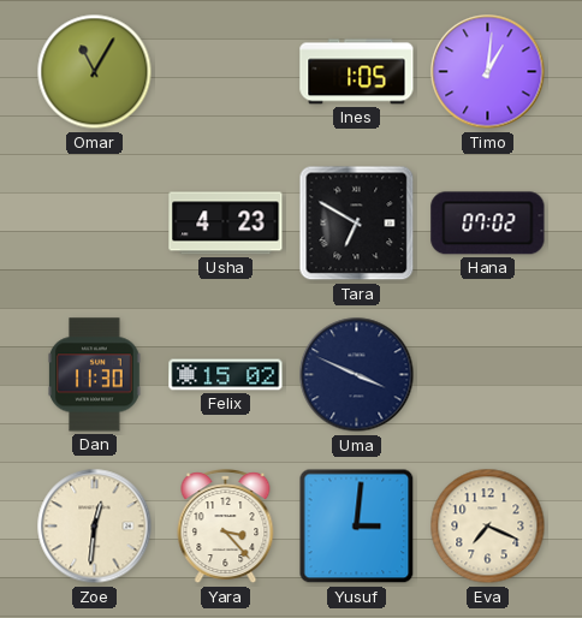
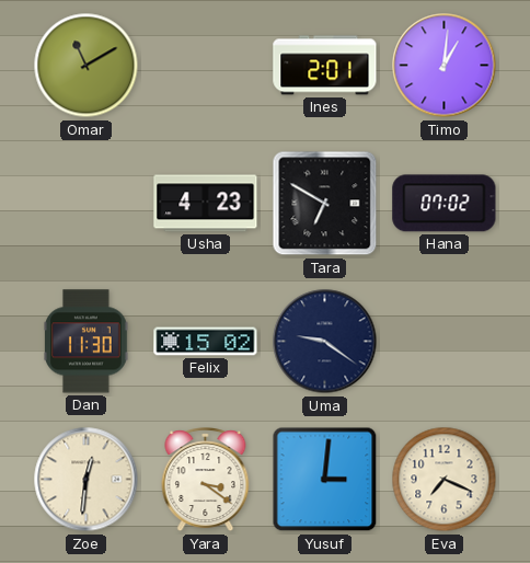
Omar: 11:05 -> 11:10 (87, 66)
Ines: 1:05 -> 2:01 (325, 66)
Uma: 3:49 -> 9:21 (325, 342)
Yara: 3:23 -> 3:21 (206, 480)
